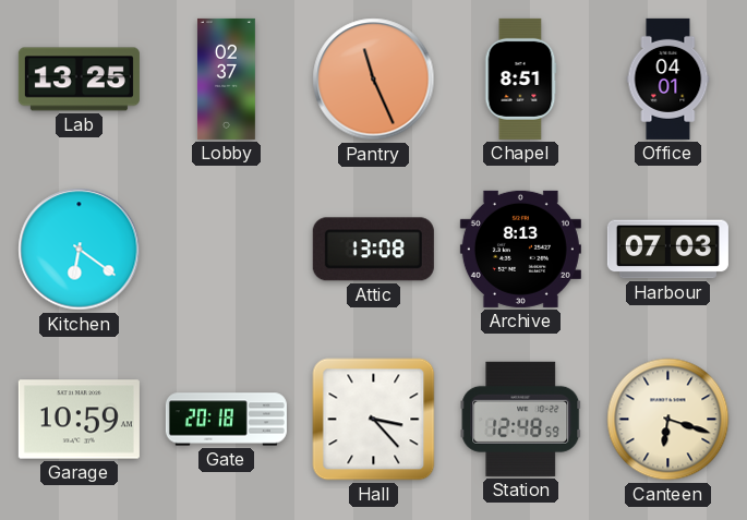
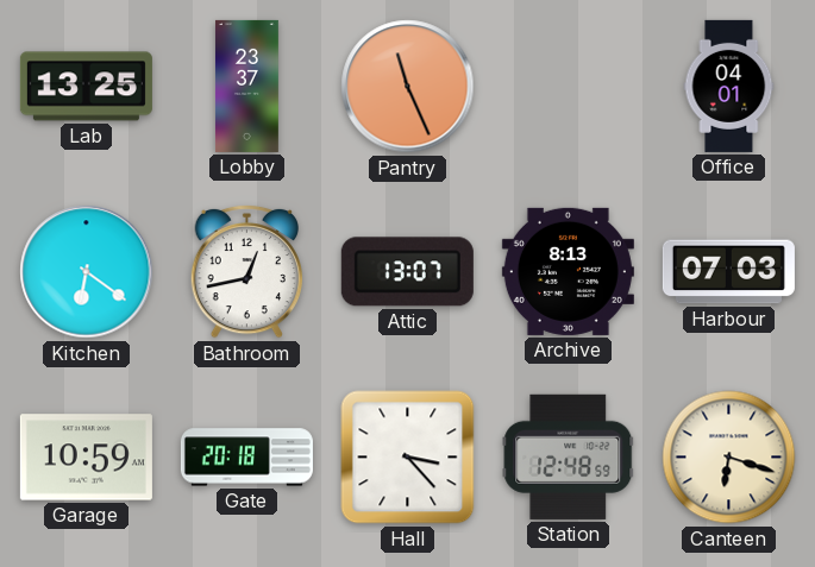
Lobby: 02:37 -> 23:37 (246, 86)
Chapel: 8:51 -> none (520, 78)
Bathroom: none -> 12:43 (246, 271)
Attic: 13:08 -> 13:07 (407, 272)
